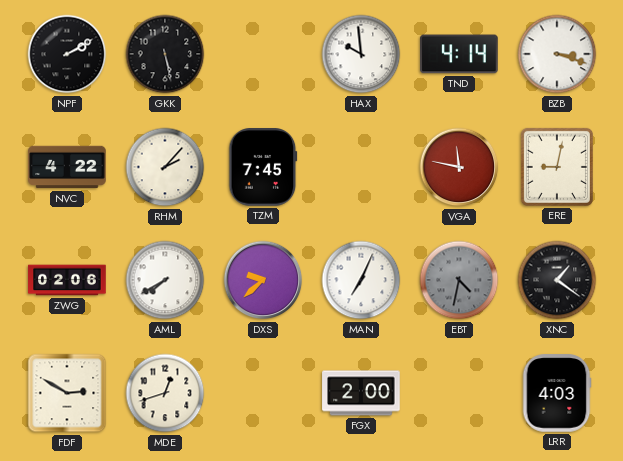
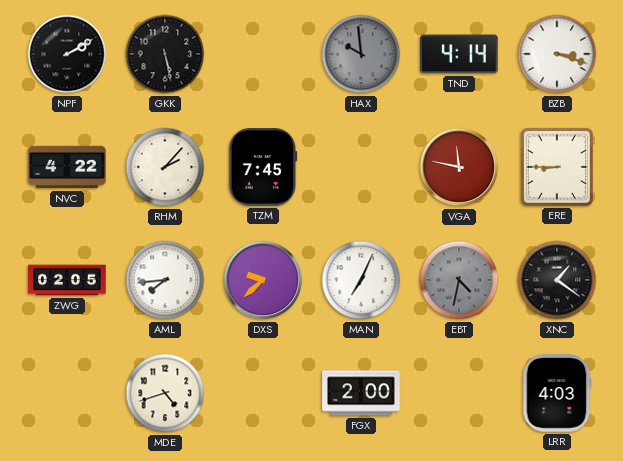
HAX dial: white -> grey (361, 54)
ERE: 9:02 -> 8:45 (557, 167)
ZWG: 02:06 -> 02:05 (67, 280)
AML: 7:40 -> 7:44 (165, 280)
FDF: 2:50 -> none (67, 393)
MDE: 12:42 -> 4:42 (165, 393)
